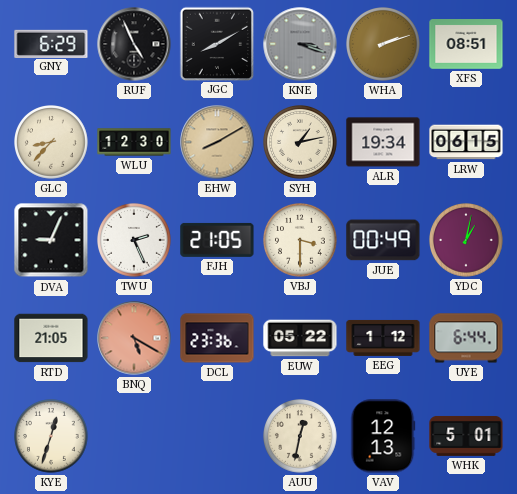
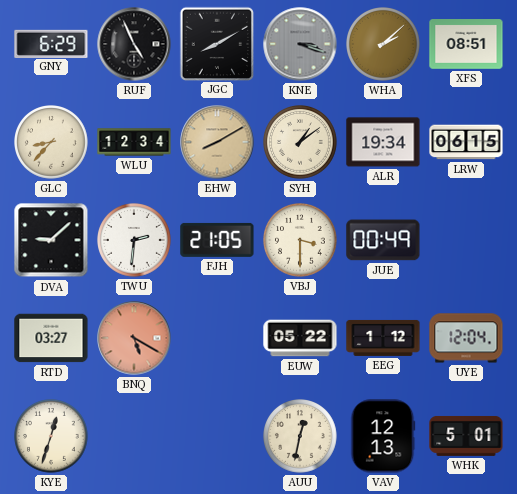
WHA: 2:12 -> 2:08 (384, 45)
WLU: 12:30 -> 12:34 (134, 142)
SYH: 1:13 -> 1:09 (301, 143)
DVA: 9:04 -> 9:08 (51, 240)
TWU: 2:26 -> 2:31 (135, 241)
YDC: 1:02 -> none (467, 241)
RTD: 21:05 -> 03:27 (51, 338)
DCL: 23:36 -> none (217, 338)
UYE: 6:44 -> 12:04 (466, 338)
